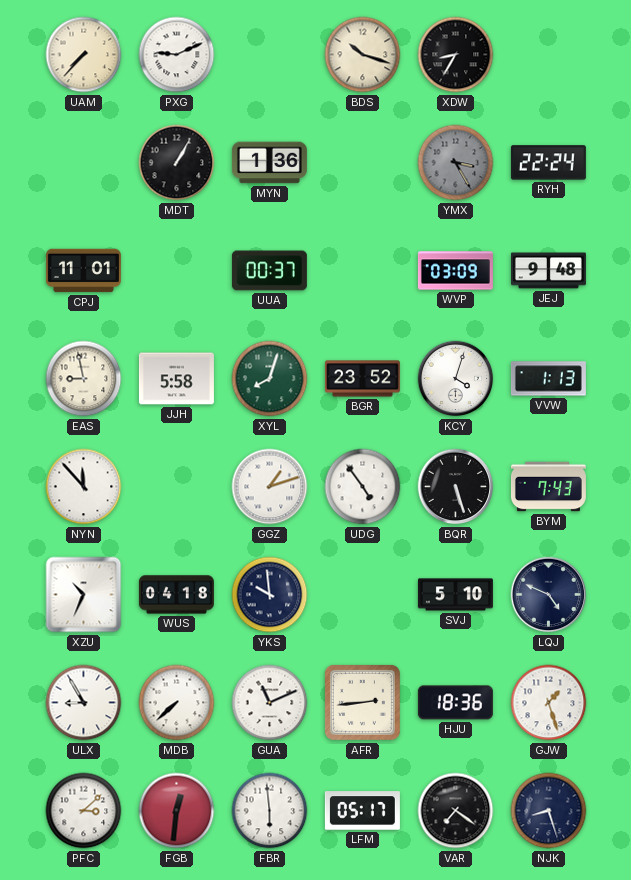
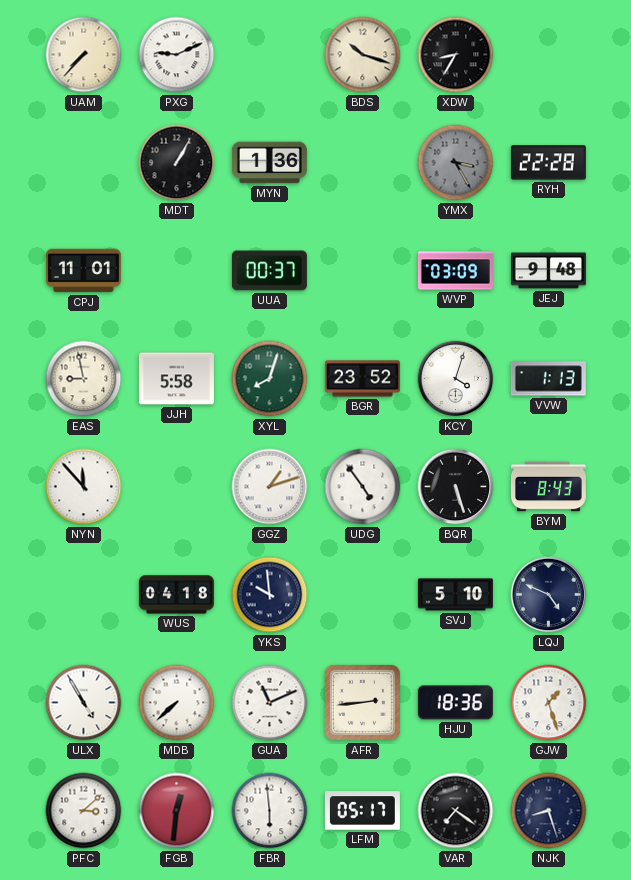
RYH: 22:24 -> 22:28 (548, 163)
BYM: 7:43 -> 8:43 (548, 487)
XZU: 10:34 -> none (84, 595)
ULX: 8:55 -> 4:55 (84, 703)
